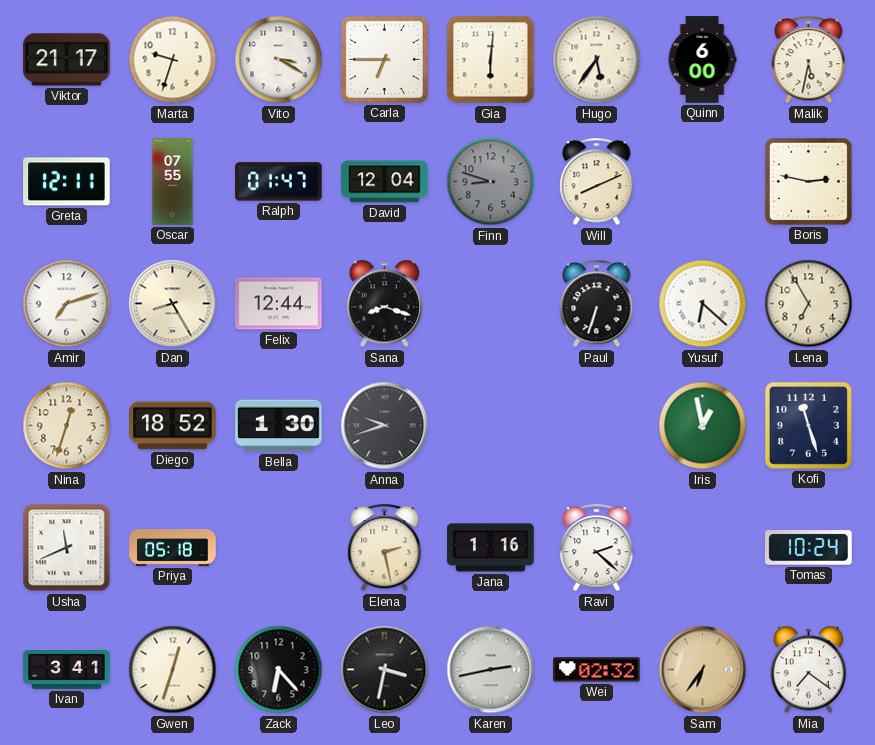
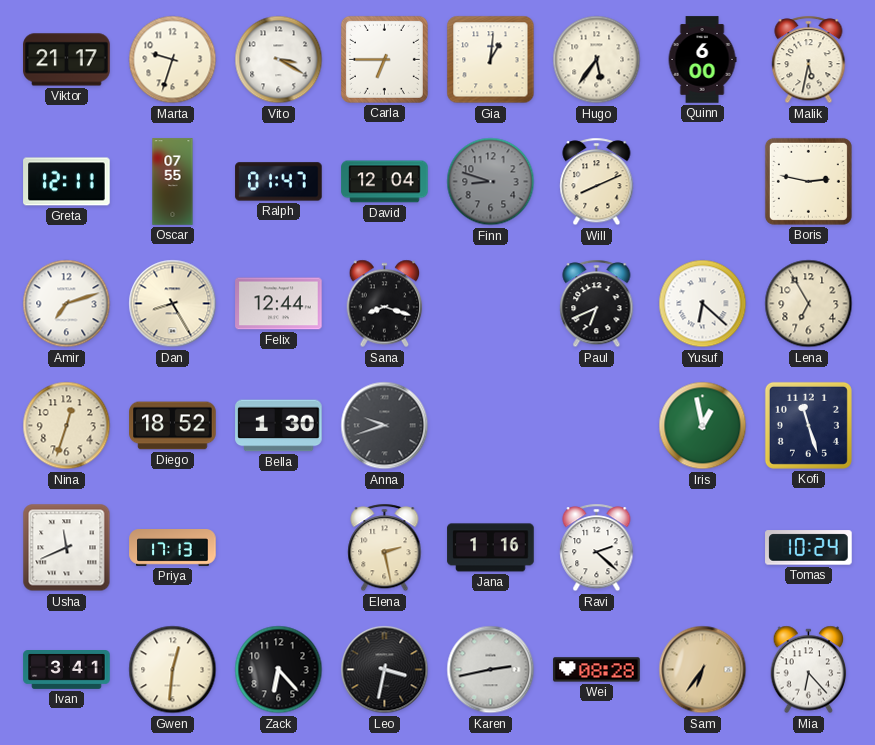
Gia: 6:01 -> 1:01 (491, 60)
Paul: 6:33 -> 6:41 (597, 304)
Priya: 05:18 -> 17:13 (173, 548)
Gwen: 12:33 -> 12:31 (173, 670)
Wei: 02:32 -> 08:28 (597, 670)
Mia: 7:21 -> 6:23 (809, 670)
